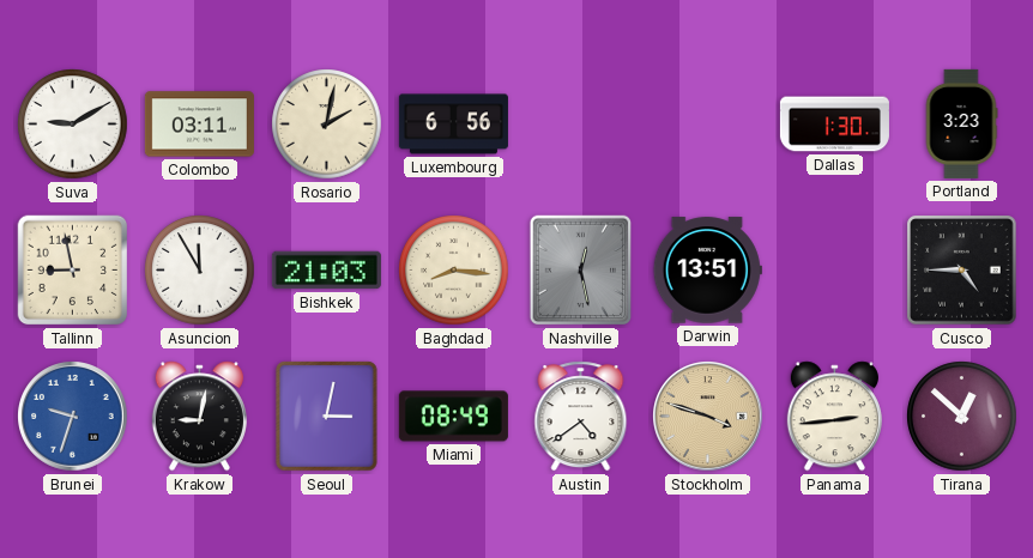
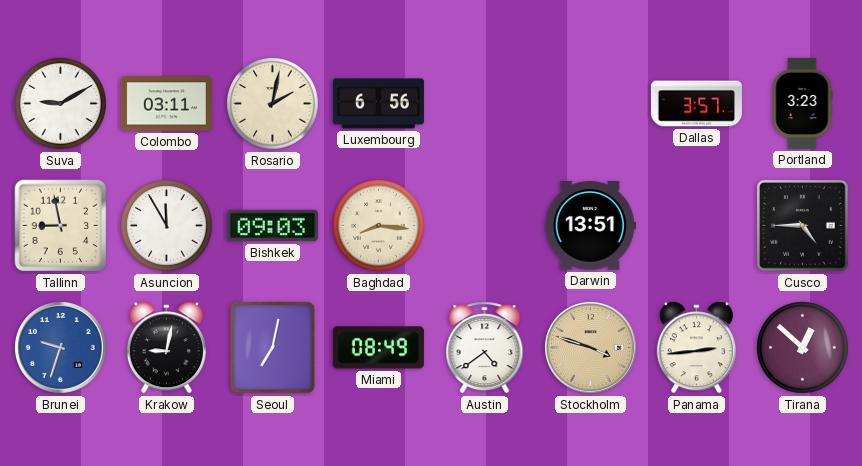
Dallas: 1:30 -> 3:57 (696, 104)
Bishkek: 21:03 -> 09:03 (272, 226)
Nashville: 12:28 -> none (581, 271)
Seoul: 3:02 -> 7:02 (273, 348)
